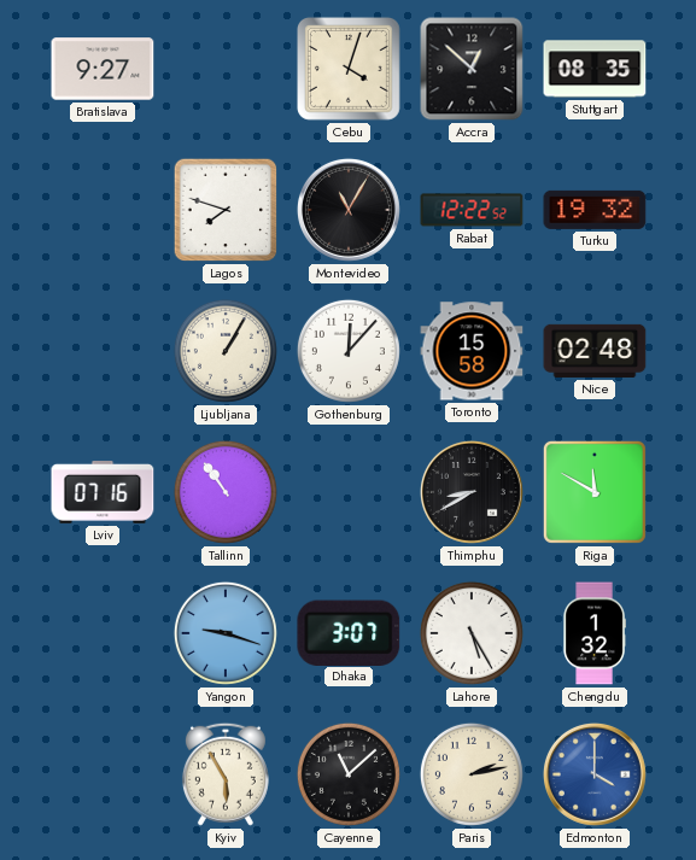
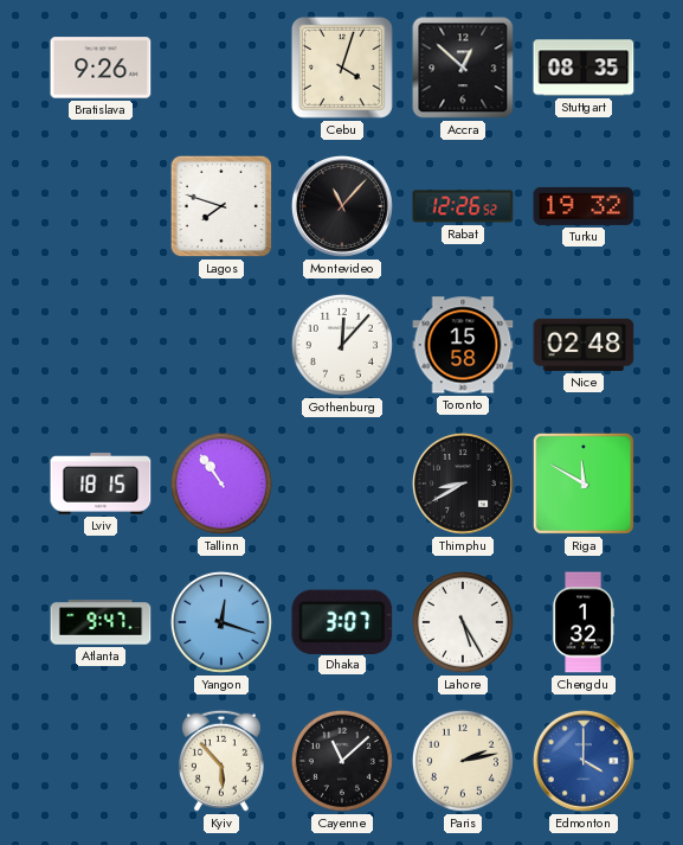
Bratislava: 9:27 -> 9:26 (101, 68)
Montevideo: 11:05 -> 11:07 (342, 206)
Rabat: 12:22 -> 12:26 (463, 206)
Ljubljana: 1:05 -> none (226, 351)
Lviv: 07:16 -> 18:15 (101, 485)
Atlanta: none -> 9:47 (101, 622)
Yangon: 9:18 -> 12:18 (221, 622)
Kyiv: 5:55 -> 5:53 (221, 761)
